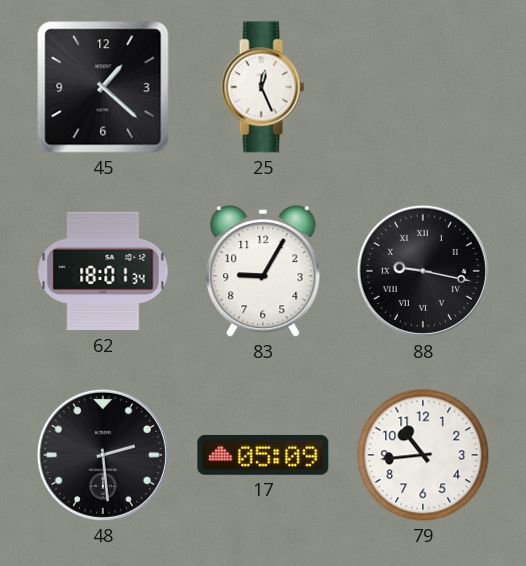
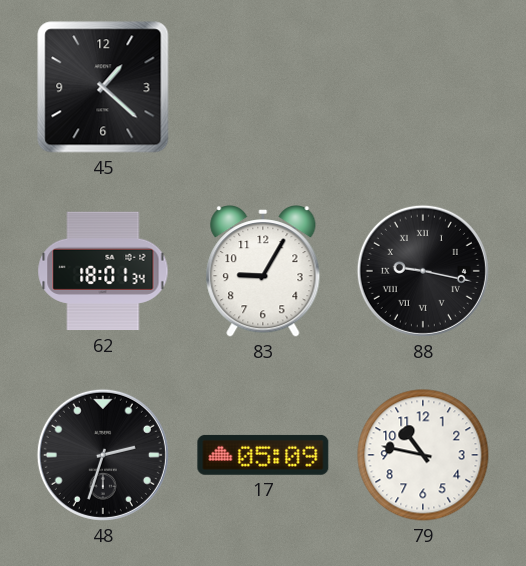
25: 12:26 -> none (263, 87)
48: 2:29 -> 2:33 (103, 455)
79: 10:44 -> 10:47 (423, 455)
